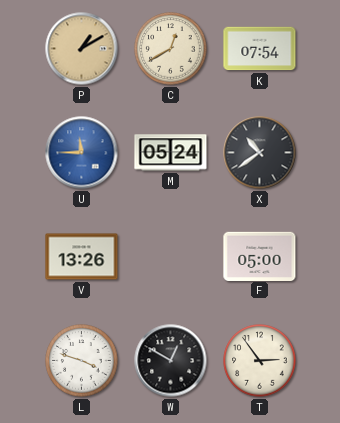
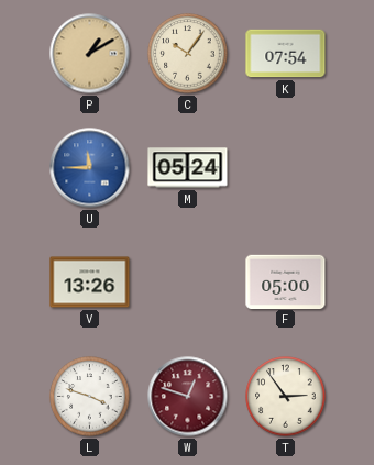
C: 12:40 -> 10:06 (188, 54)
X: 10:39 -> none (260, 153)
W: 12:50 -> 12:48 (188, 397)
W dial: black -> burgundy (188, 397)
